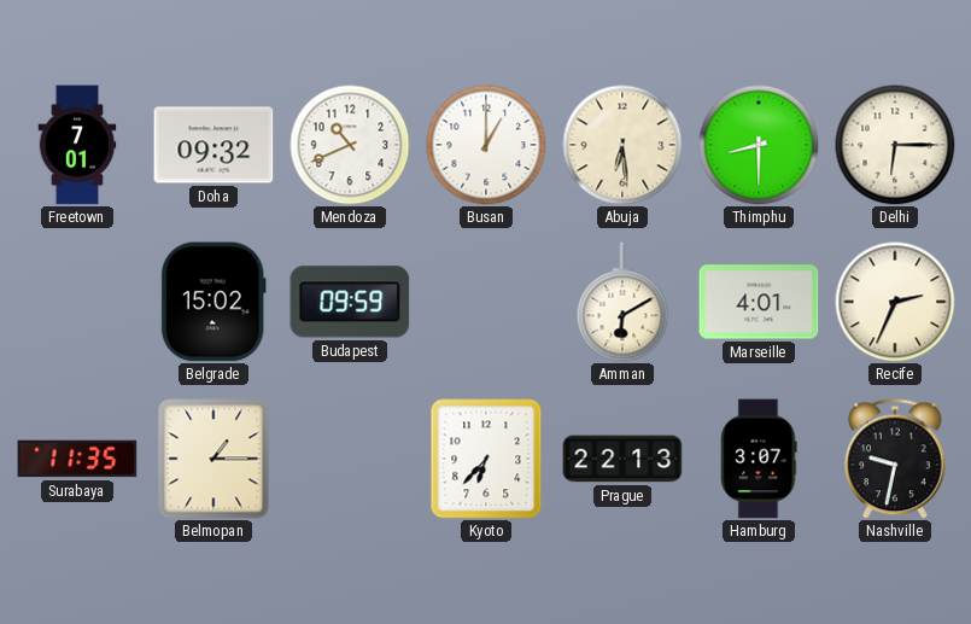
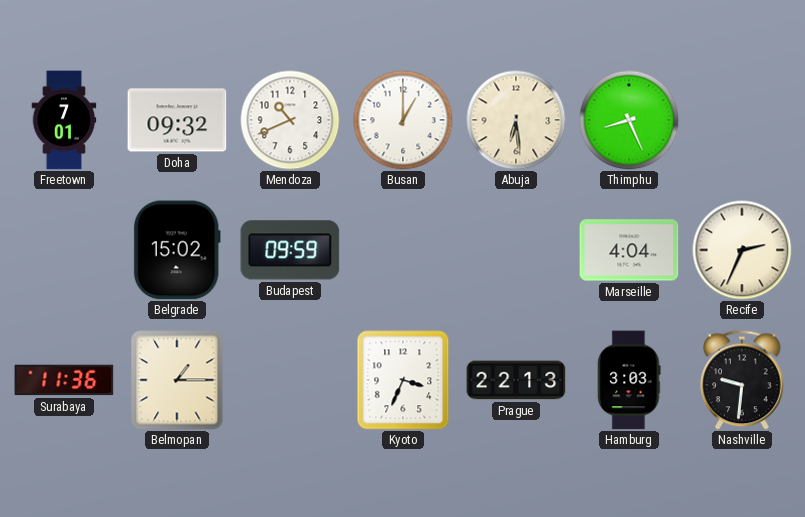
Thimphu: 8:30 -> 8:26 (629, 120)
Delhi: 6:15 -> none (895, 145)
Amman: 6:10 -> none (622, 302)
Marseille: 4:01 -> 4:04 (629, 250)
Surabaya: 11:35 -> 11:36 (64, 380)
Kyoto: 6:37 -> 3:34 (403, 380)
Hamburg: 3:07 -> 3:03 (629, 380)
Nashville: 9:32 -> 9:31 (742, 380)
